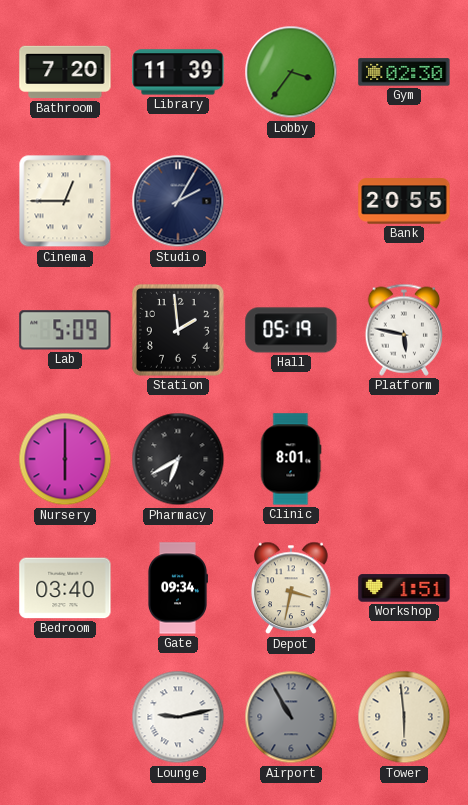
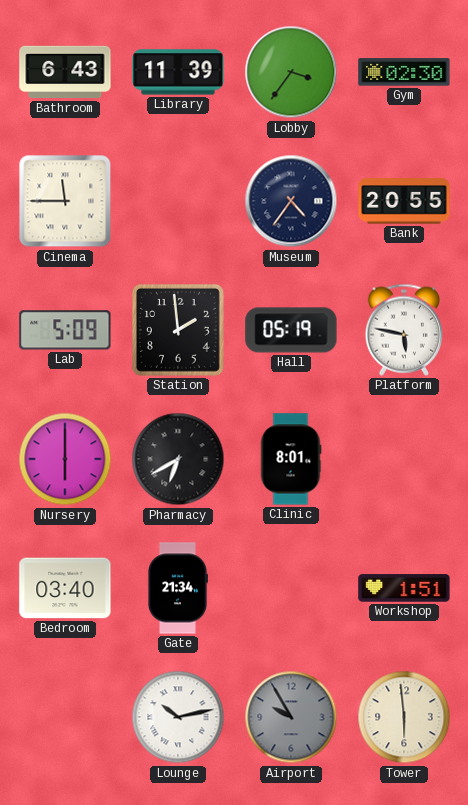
Bathroom: 7:20 -> 6:43 (65, 72)
Cinema: 12:45 -> 11:45 (65, 201)
Studio: 2:05 -> none (178, 201)
Museum: none -> 4:36 (291, 201)
Gate: 09:34 -> 21:34 (177, 588)
Depot: 3:32 -> none (292, 588)
Lounge: 9:13 -> 10:13 (178, 717)
Airport: 10:55 -> 9:55 (291, 717)
